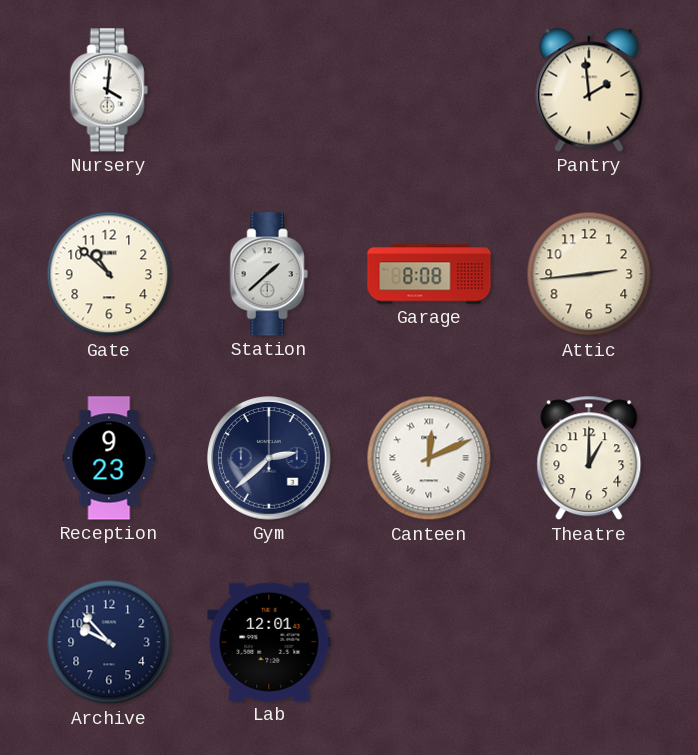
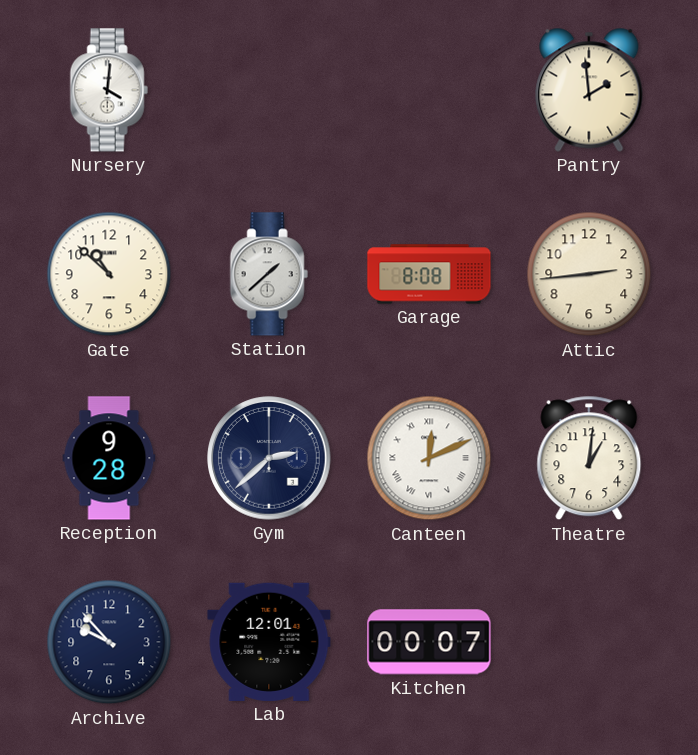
Reception: 9:23 -> 9:28 (109, 458)
Theatre: 1:00 -> 1:01 (589, 458)
Kitchen: none -> 00:07 (429, 642)
